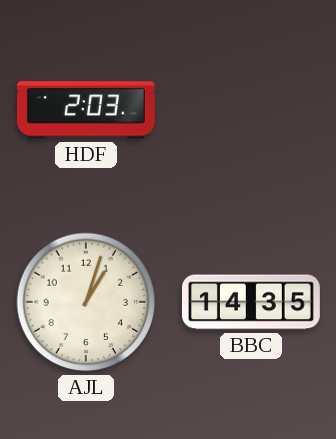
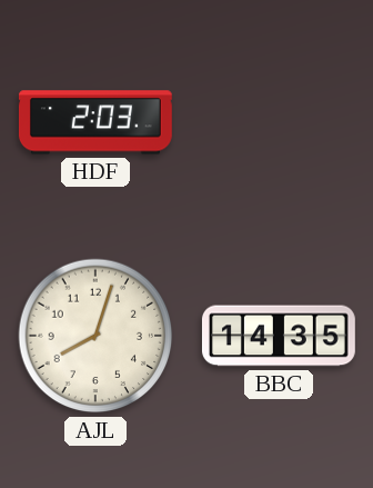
AJL: 1:03 -> 8:03 (95, 336)
